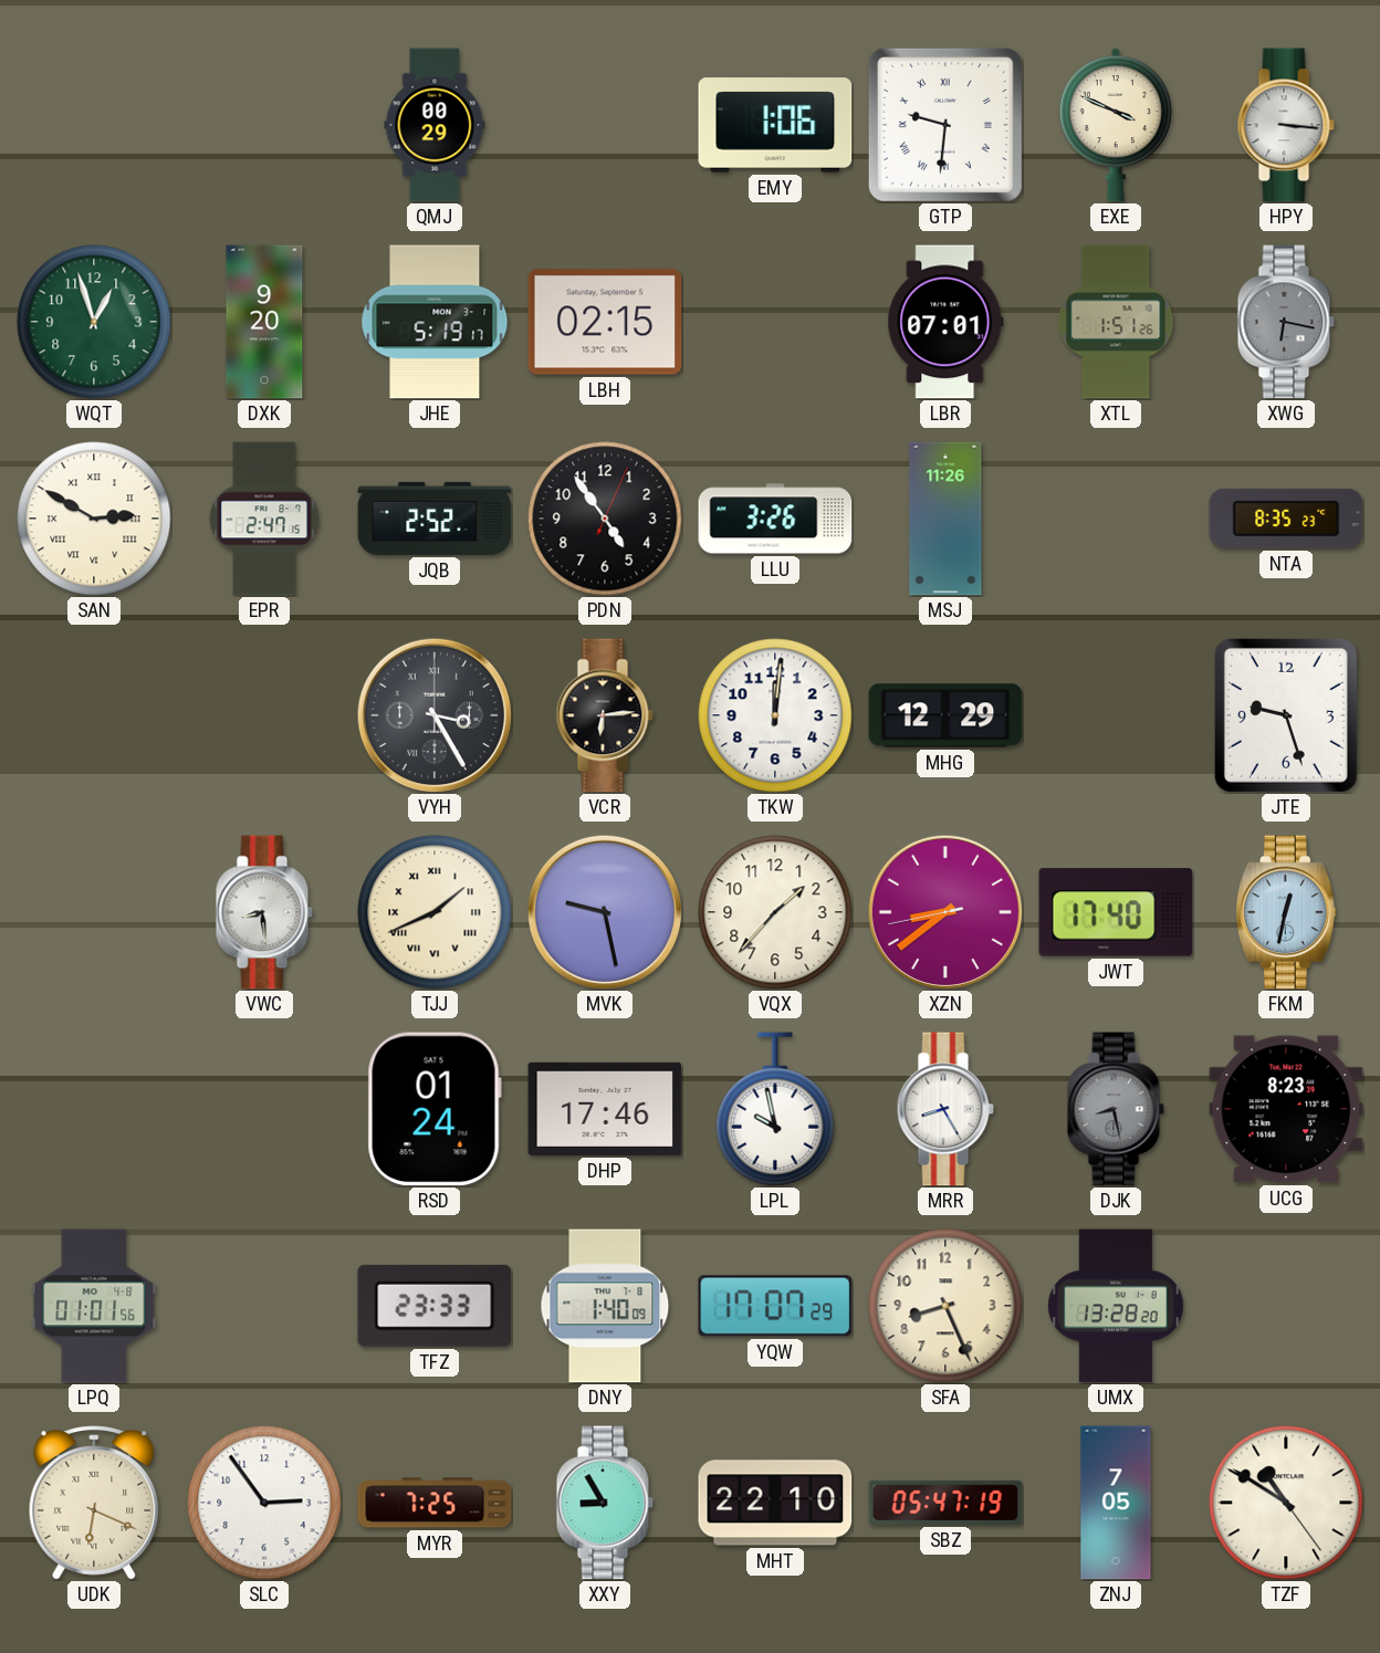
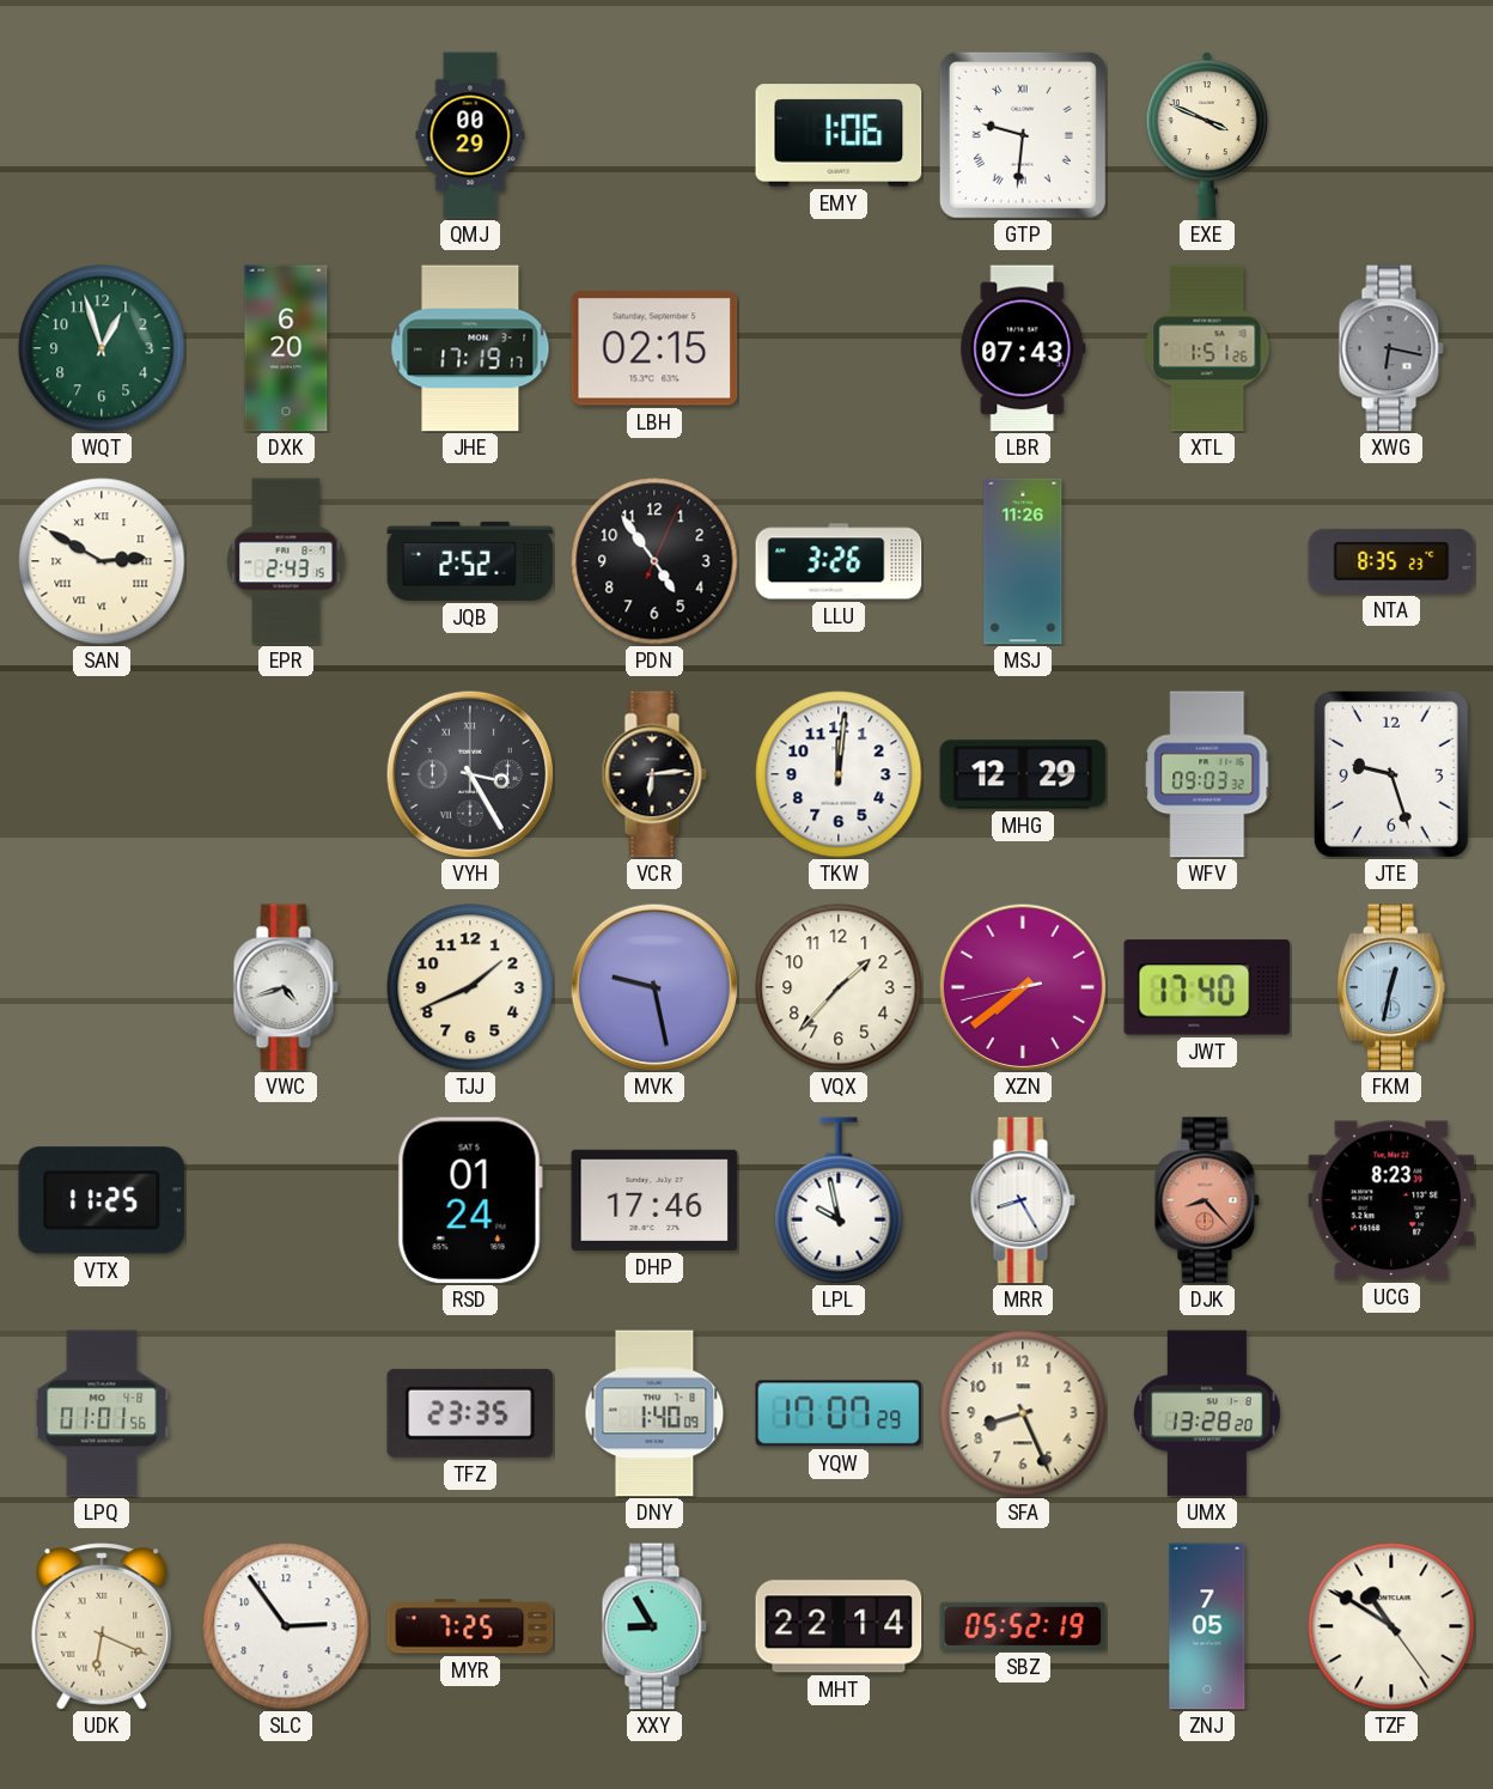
HPY: 3:16 -> none (1286, 125)
DXK: 9:20 -> 6:20 (286, 348)
JHE: 5:19 -> 17:19 (470, 348)
LBR: 07:01 -> 07:43 (1023, 348)
EPR: 2:47 -> 2:43 (286, 561)
WFV: none -> 09:03 (1207, 774)
VWC: 8:29 -> 4:42 (286, 987)
TJJ numerals: Roman -> Arabic (470, 987)
XZN: 8:38 -> 7:38 (1022, 986)
VTX: none -> 11:25 (102, 1200)
DJK: 8:28 -> 8:23 (1207, 1200)
DJK dial: grey -> salmon (1207, 1200)
TFZ: 23:33 -> 23:35 (470, 1413)
MHT: 22:10 -> 22:14 (839, 1626)
SBZ: 05:47 -> 05:52 (1023, 1626)
